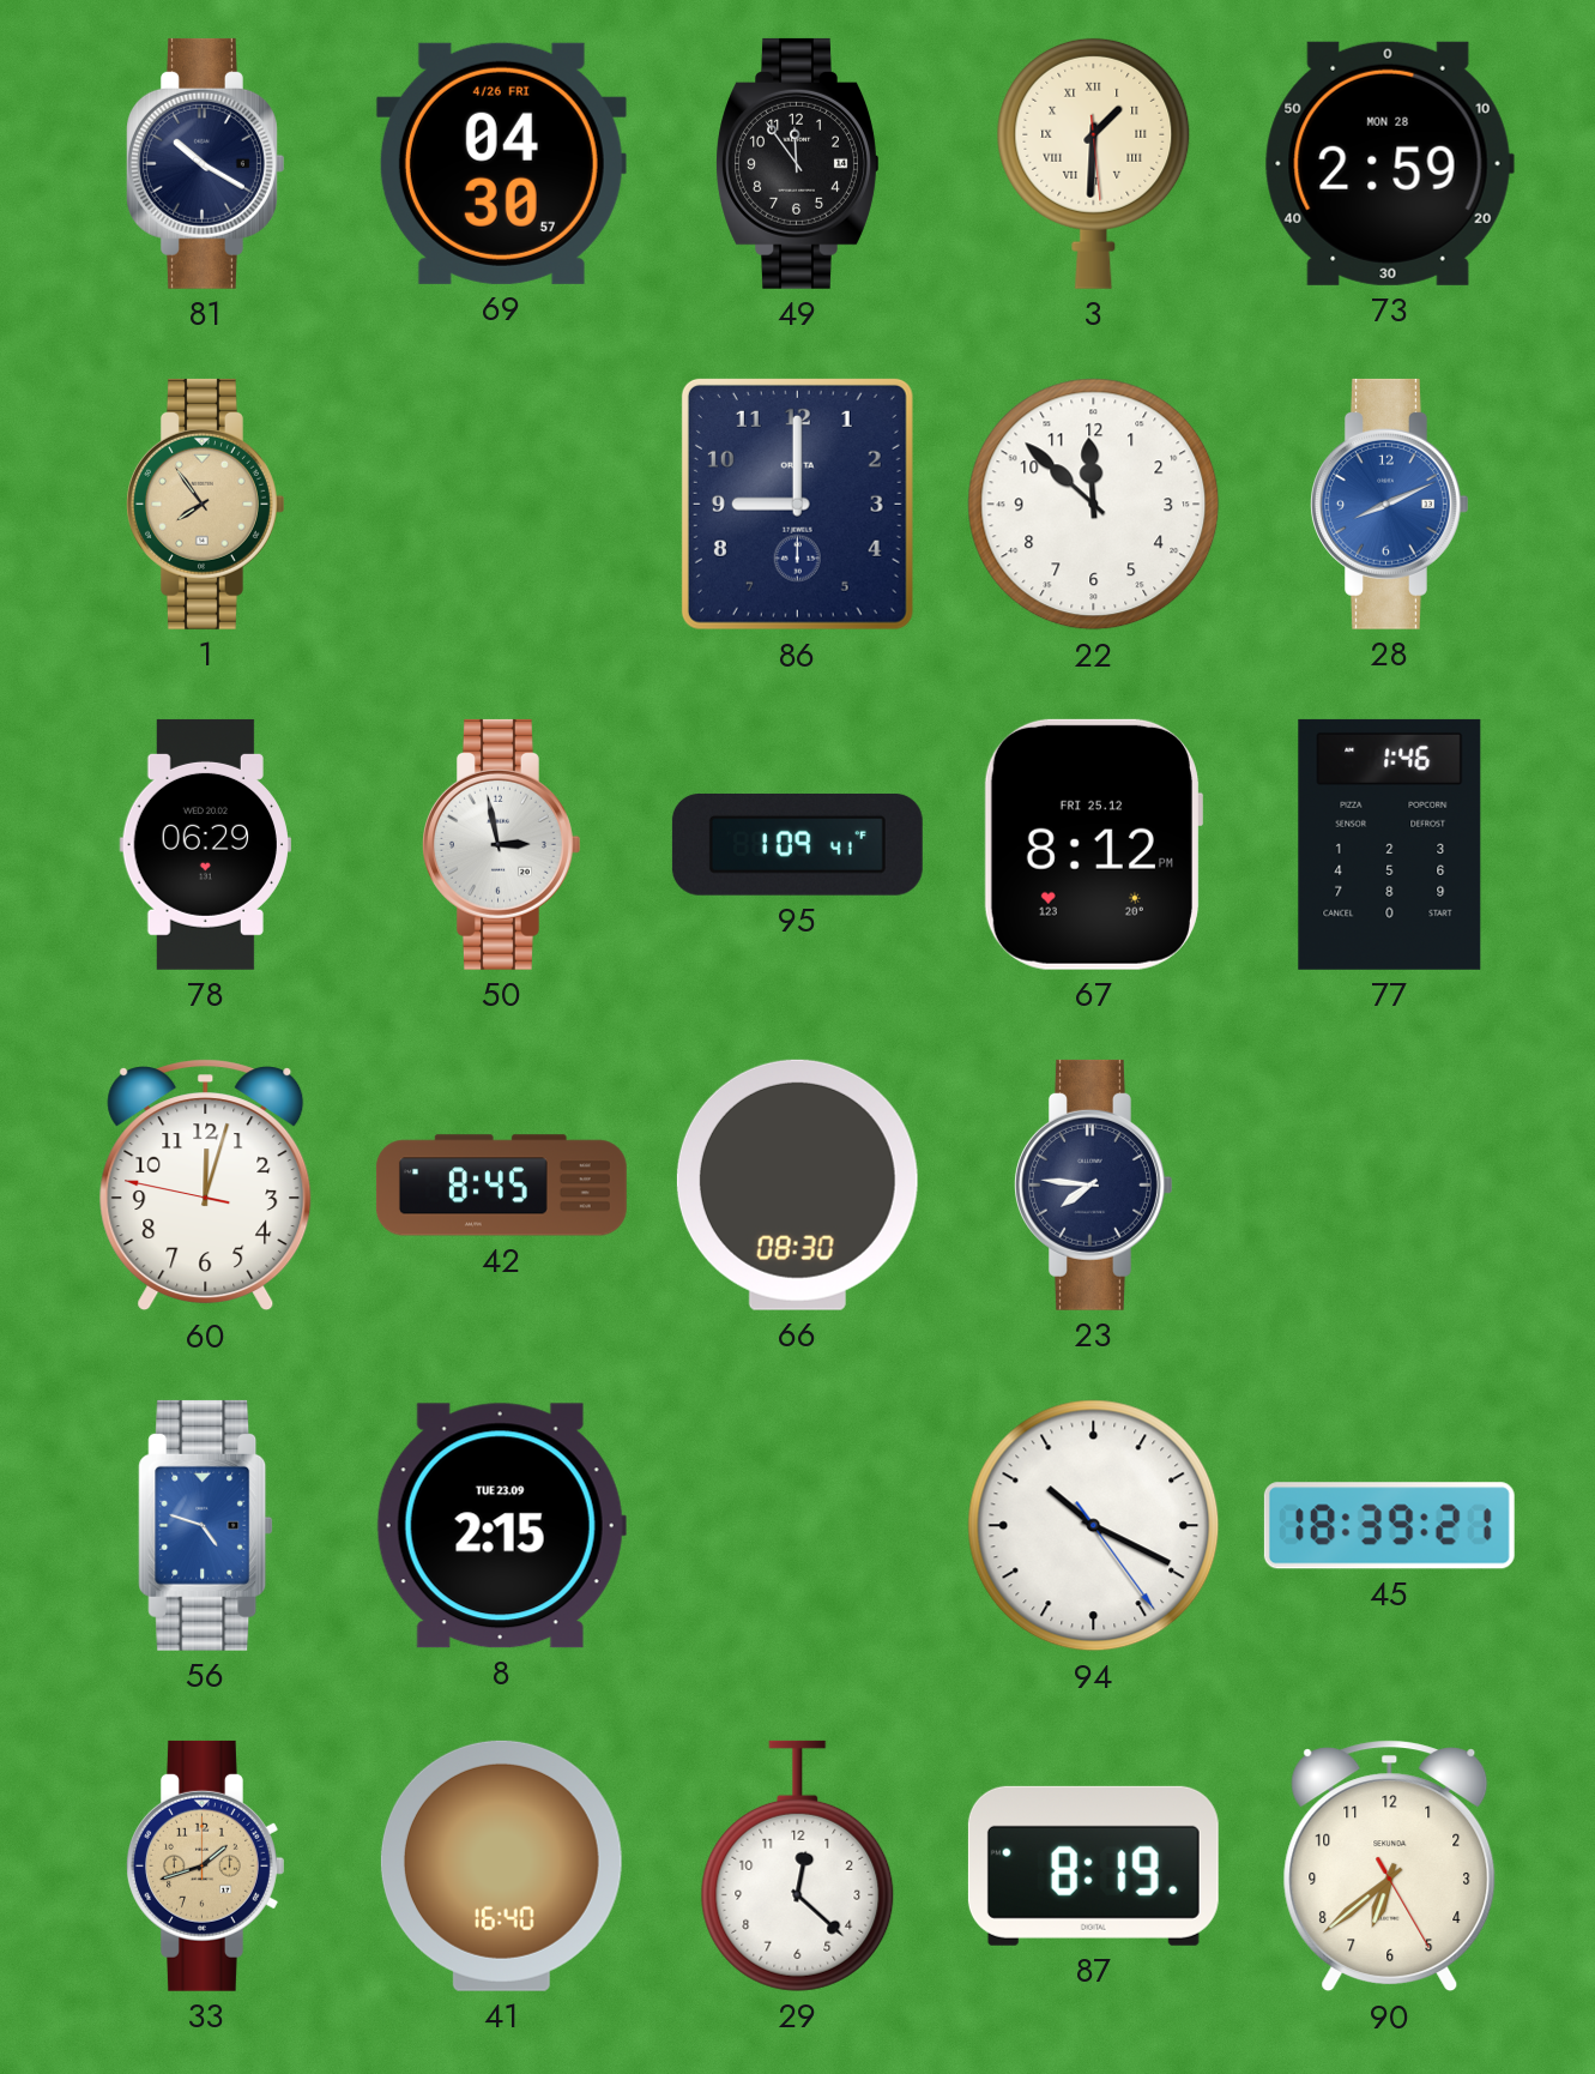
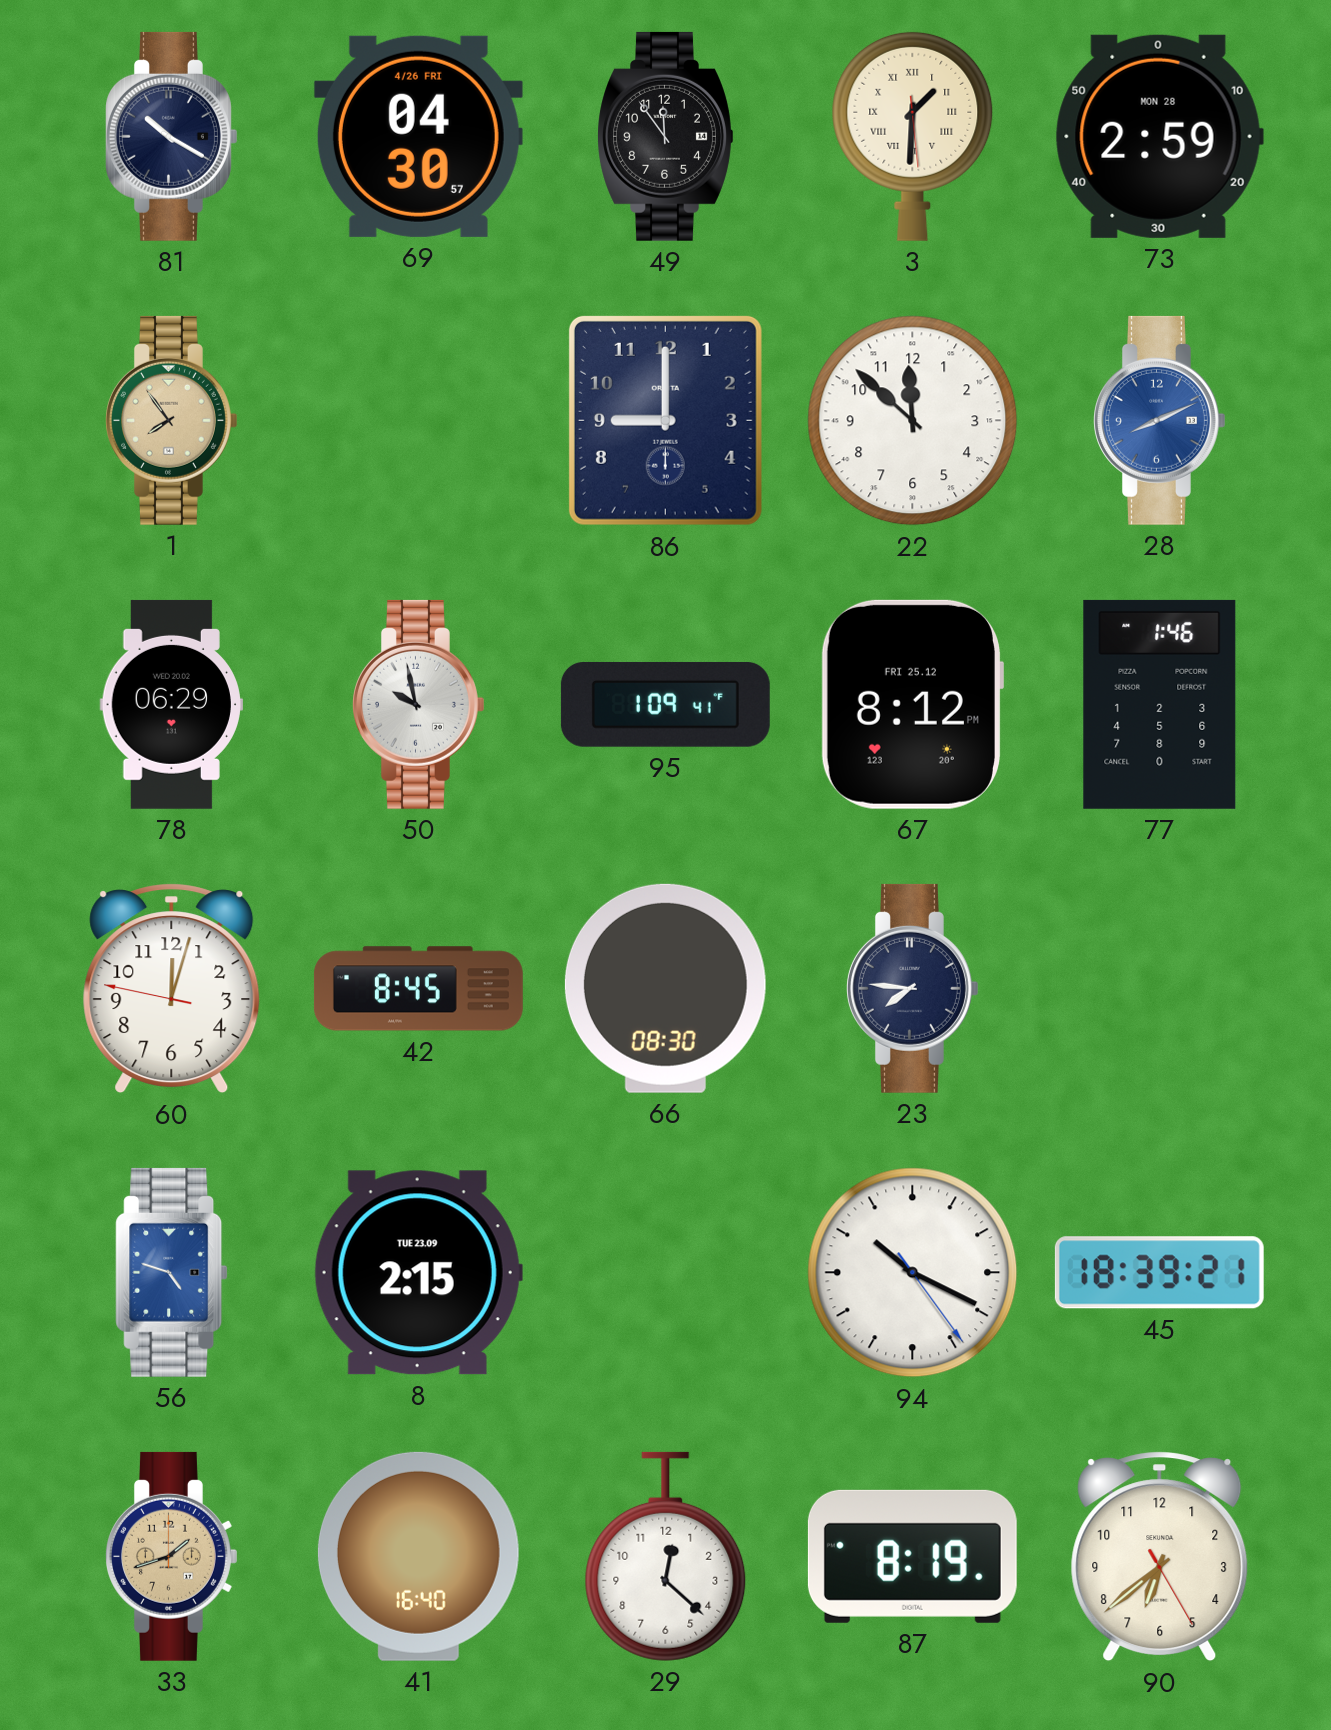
50: 2:58 -> 9:58 (419, 704)
